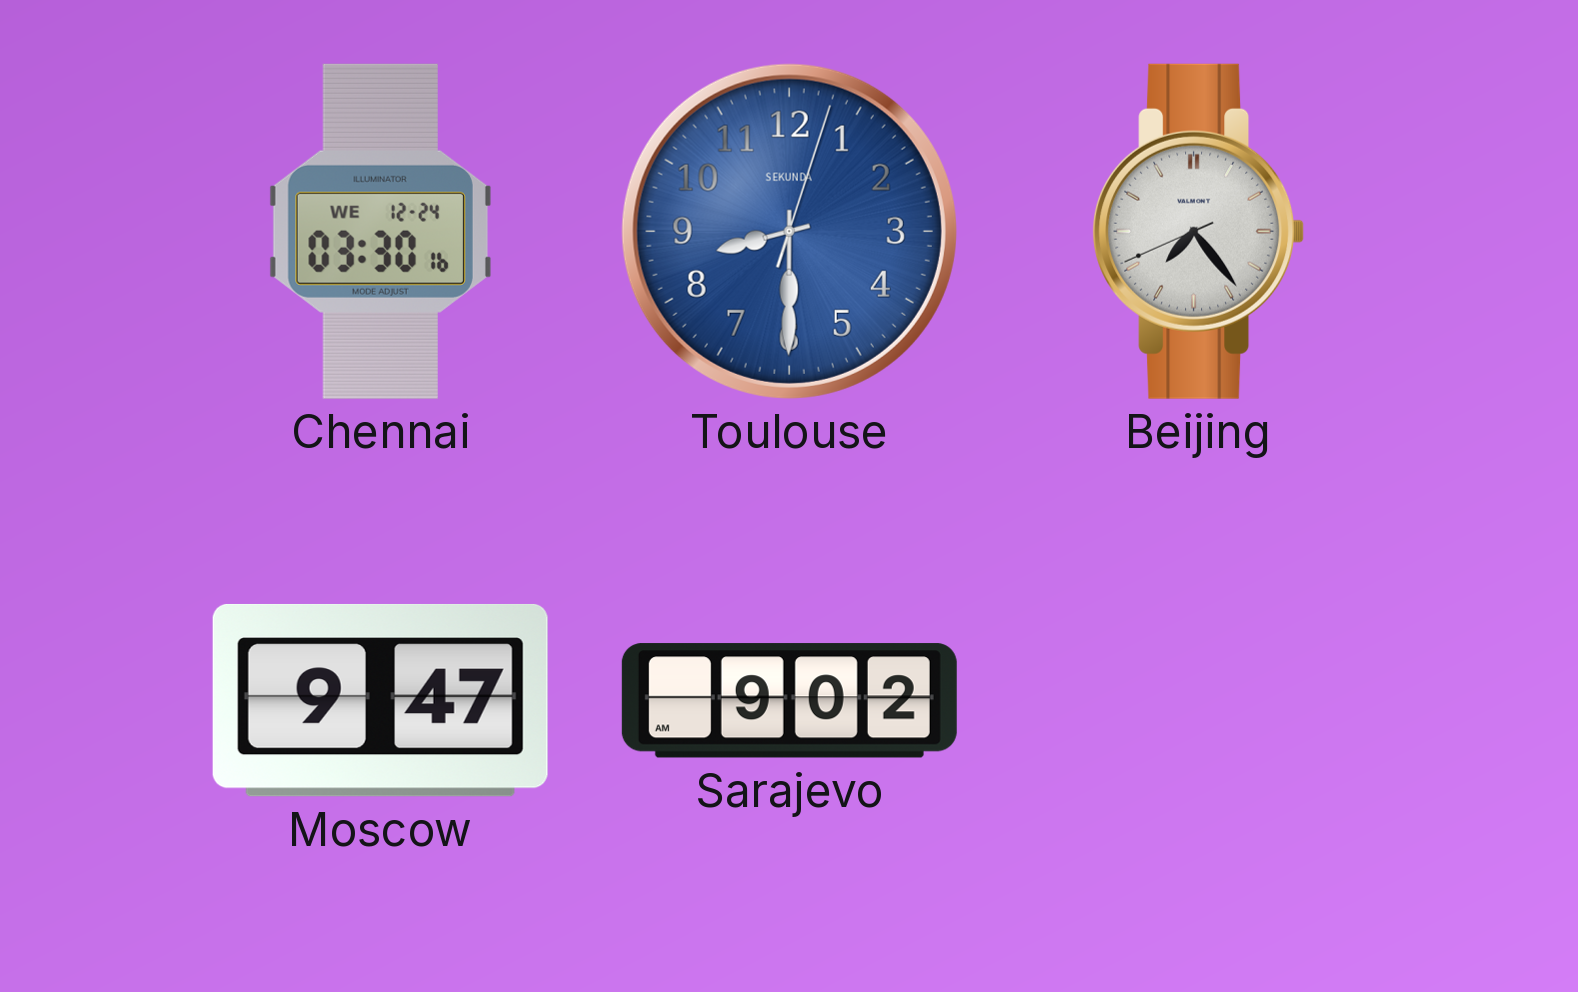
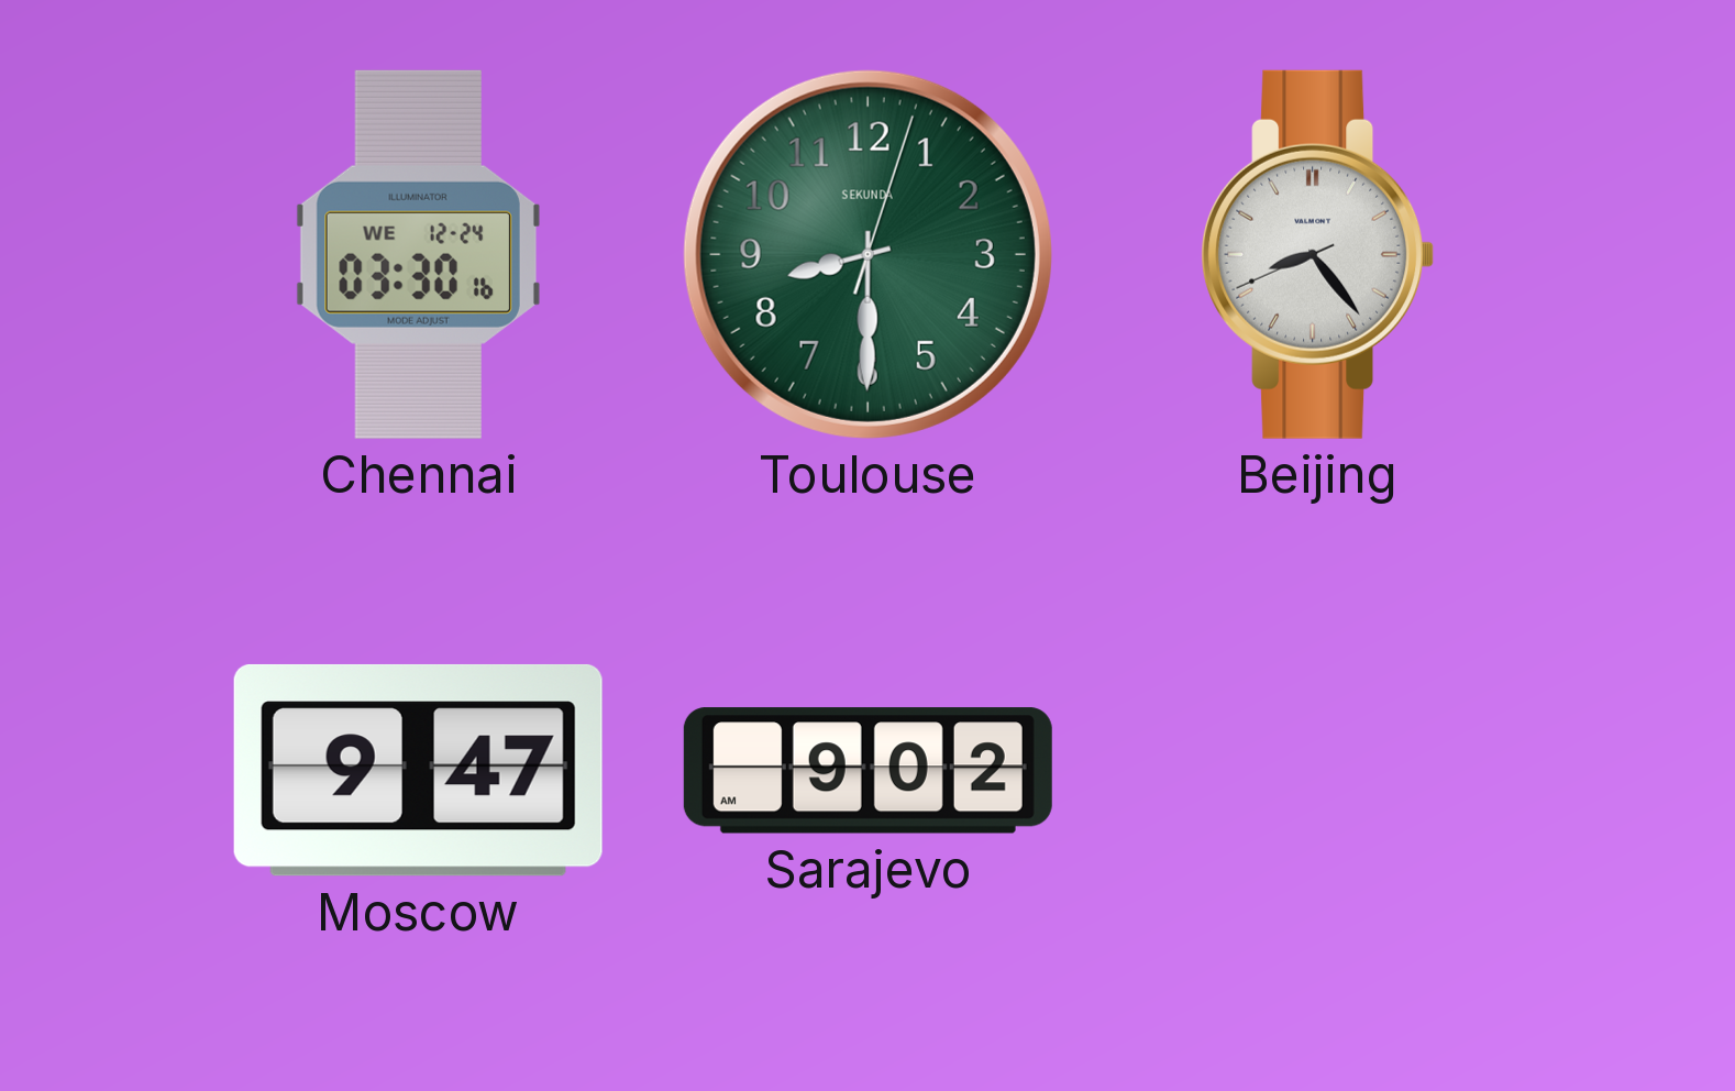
Toulouse dial: blue -> green (867, 254)
Beijing: 7:23 -> 8:23 (1318, 254)
